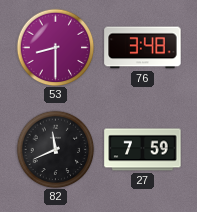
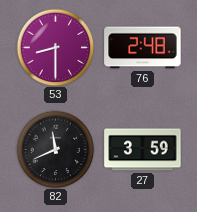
76: 3:48 -> 2:48 (143, 48)
27: 7:59 -> 3:59 (143, 150)
